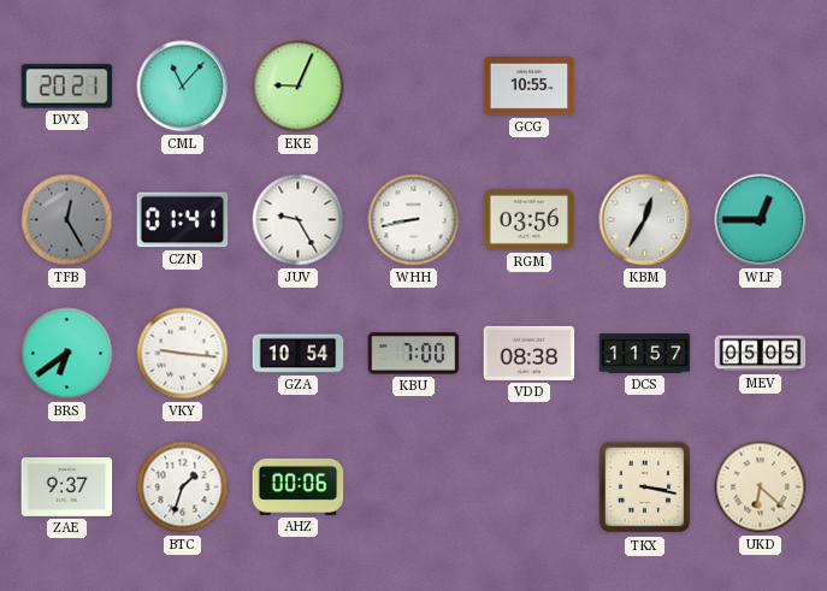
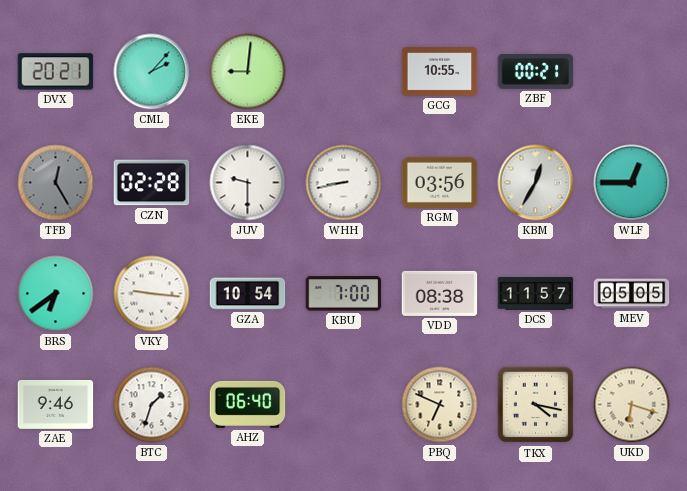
CML: 11:07 -> 2:07 (152, 72)
EKE: 9:04 -> 9:01 (248, 72)
ZBF: none -> 00:21 (536, 72)
CZN: 01:41 -> 02:28 (152, 183)
JUV: 9:25 -> 9:30 (248, 183)
ZAE: 9:37 -> 9:46 (56, 404)
AHZ: 00:06 -> 06:40 (248, 404)
PBQ: none -> 6:49 (440, 405)
TKX: 3:17 -> 4:17 (536, 405)
UKD: 6:22 -> 6:18 (632, 405)
